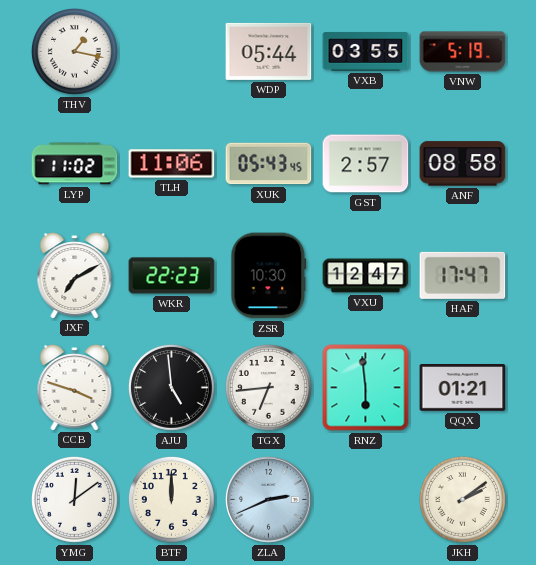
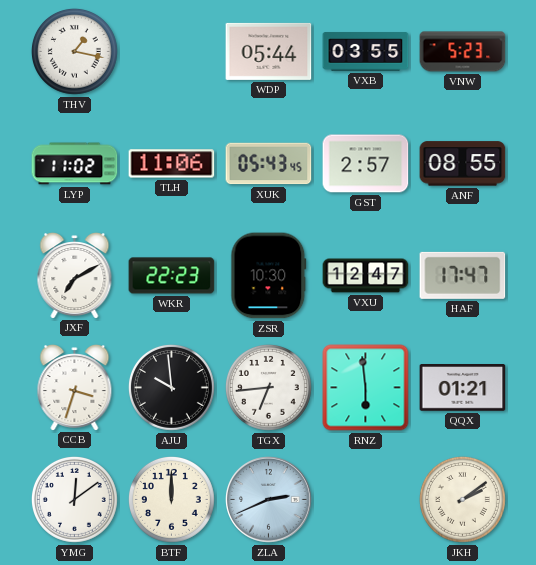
VNW: 5:19 -> 5:23 (463, 52)
ANF: 08:58 -> 08:55 (463, 164)
CCB: 3:48 -> 3:33 (75, 388)
AJU: 4:59 -> 9:59 (171, 387)
